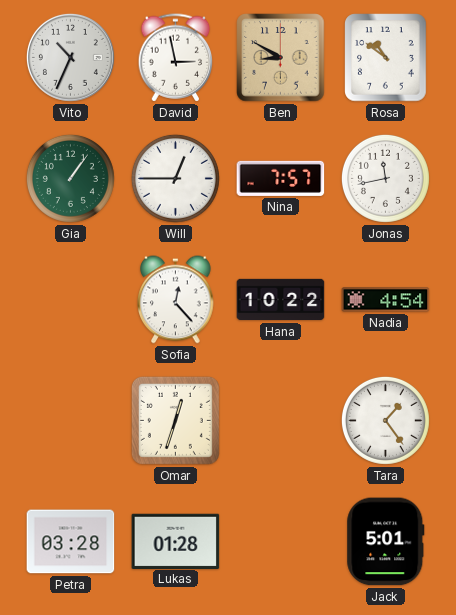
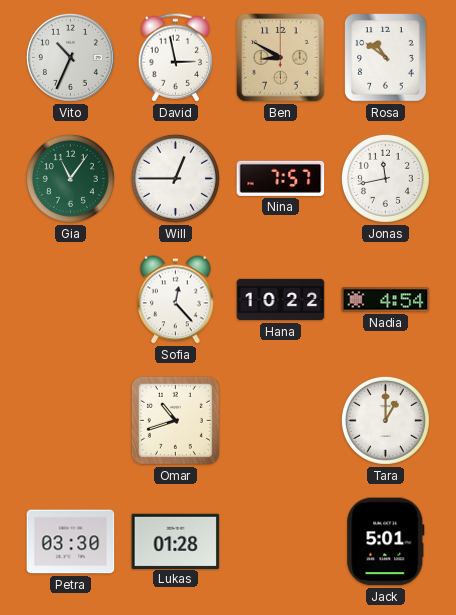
Gia: 1:06 -> 11:06 (70, 178)
Omar: 12:33 -> 10:42 (175, 420)
Tara: 1:24 -> 1:00 (385, 420)
Petra: 03:28 -> 03:30 (71, 542)
